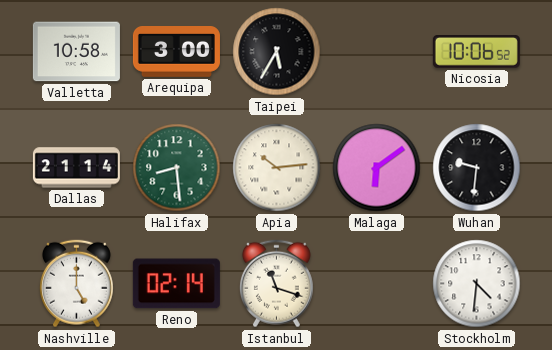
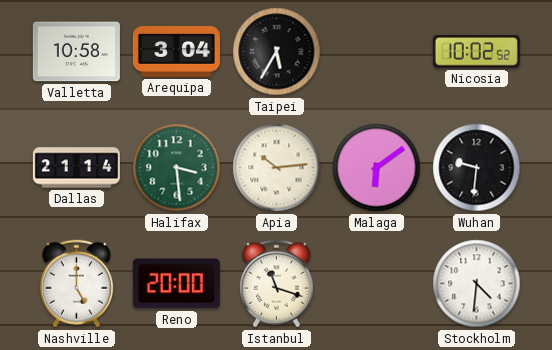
Arequipa: 3:00 -> 3:04 (176, 52)
Nicosia: 10:06 -> 10:02 (476, 52)
Halifax: 8:29 -> 3:29 (177, 168)
Reno: 02:14 -> 20:00 (176, 284)
